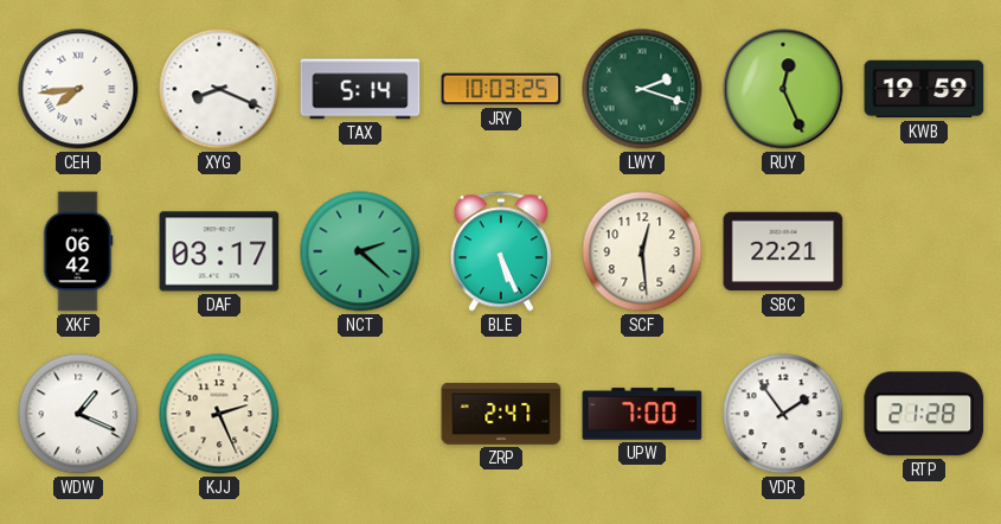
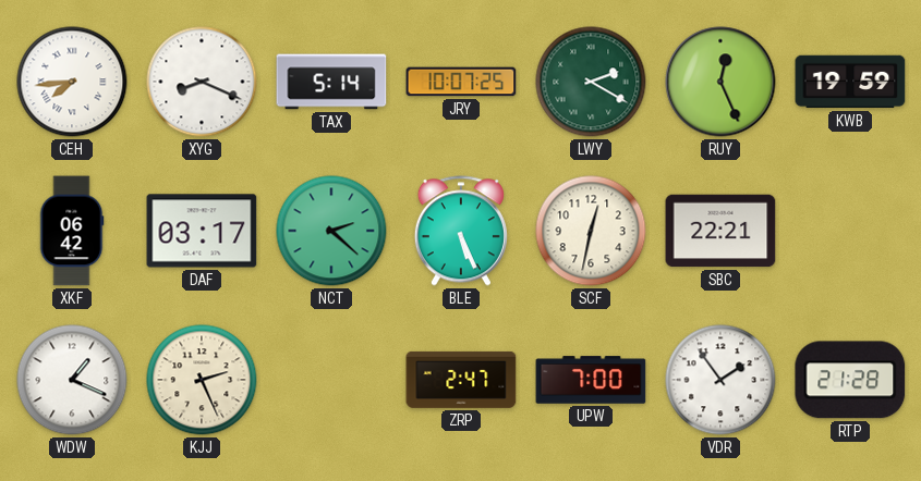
JRY: 10:03 -> 10:07 (461, 82)
LWY: 2:18 -> 2:20 (591, 82)
SCF: 12:29 -> 12:32 (591, 231)
